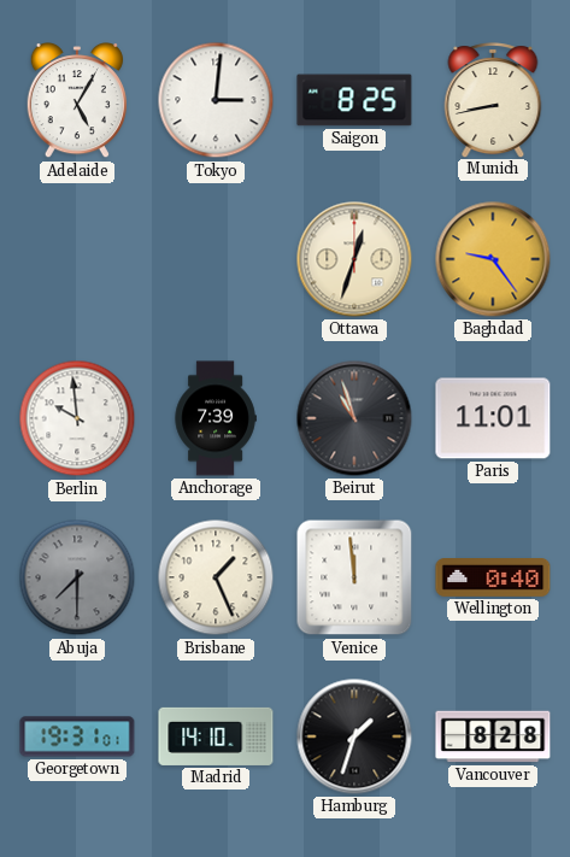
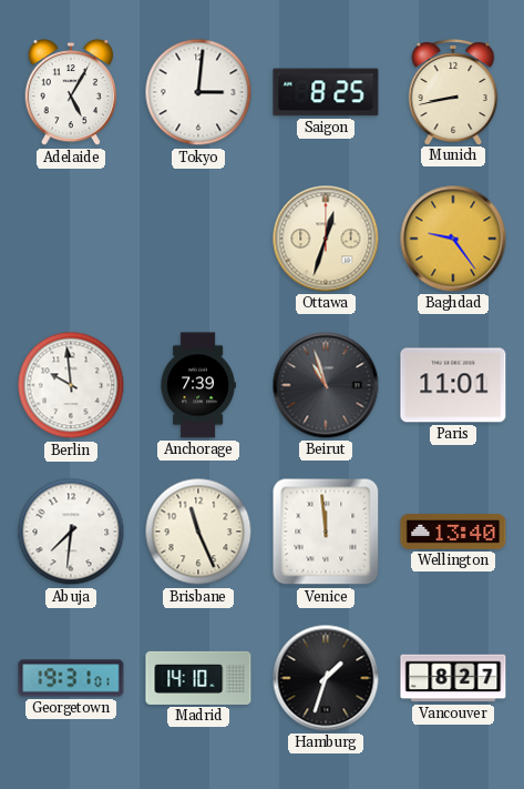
Abuja: 7:30 -> 7:31 (71, 532)
Abuja dial: grey -> white (71, 532)
Brisbane: 1:26 -> 11:26 (198, 532)
Wellington: 0:40 -> 13:40 (453, 533)
Vancouver: 8:28 -> 8:27 (453, 678)
